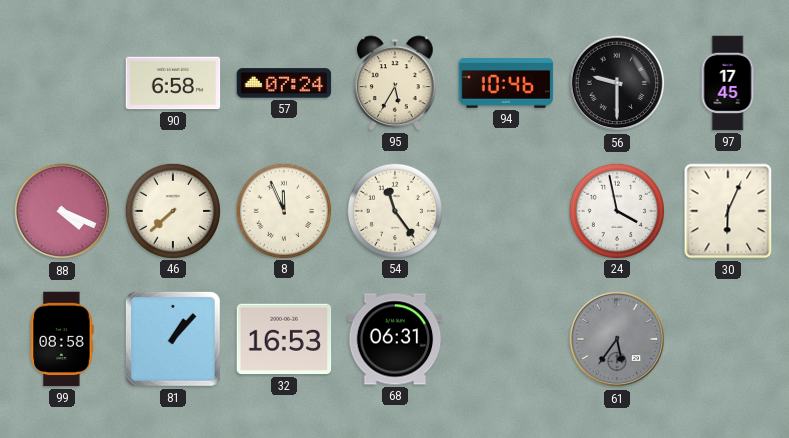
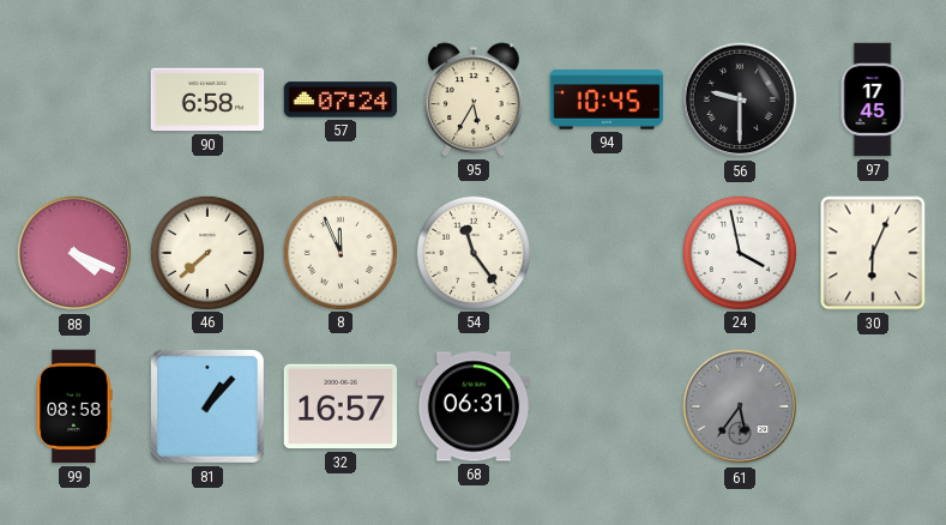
94: 10:46 -> 10:45 (607, 99)
32: 16:53 -> 16:57 (341, 406)
